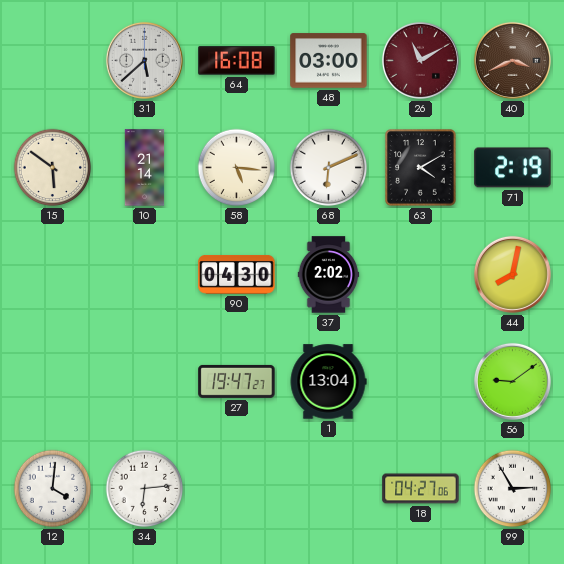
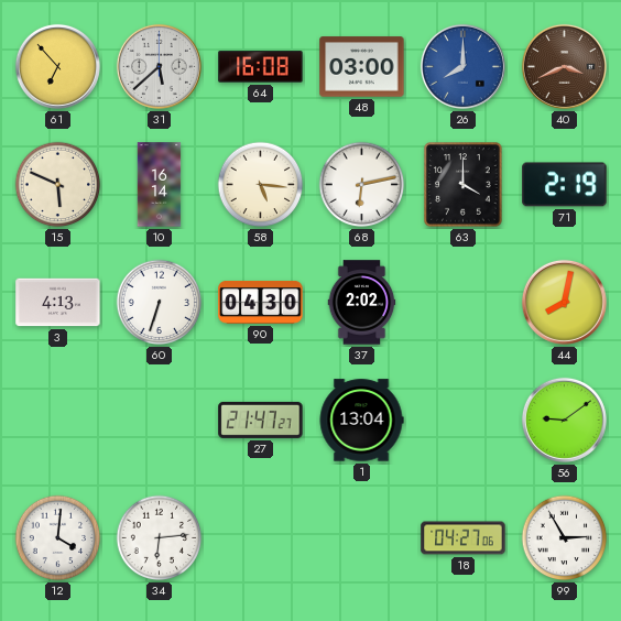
61: none -> 6:53 (57, 66)
26: 11:10 -> 8:00 (462, 66)
26 dial: burgundy -> blue (462, 66)
15: 5:51 -> 5:49 (58, 185)
10: 21:14 -> 16:14 (160, 185)
68: 6:11 -> 6:13 (362, 185)
63: 4:10 -> 4:00 (464, 185)
3: none -> 4:13 (58, 303)
60: none -> 6:33 (160, 303)
27: 19:47 -> 21:47 (261, 420)
